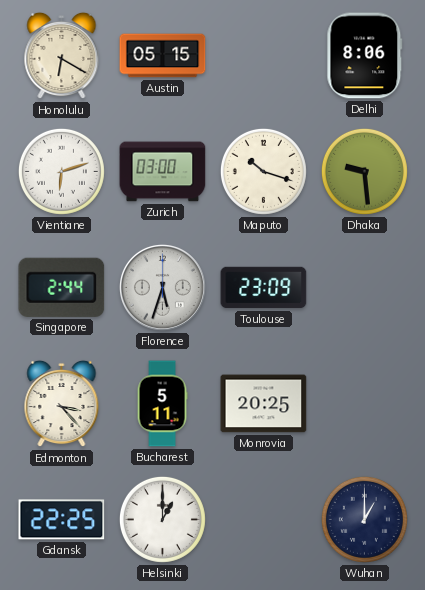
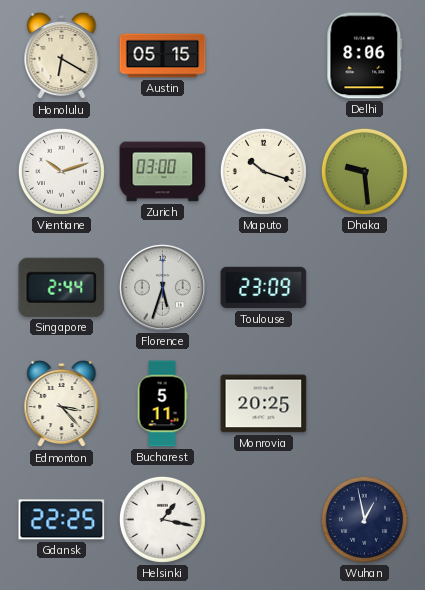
Vientiane: 6:12 -> 10:12 (61, 171)
Helsinki: 1:00 -> 1:17 (162, 519)
Wuhan: 1:00 -> 12:58 (364, 519)
